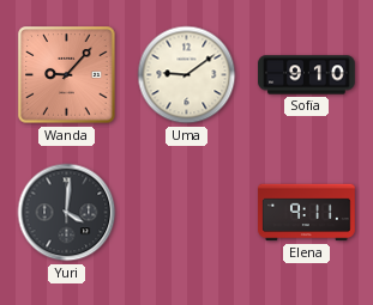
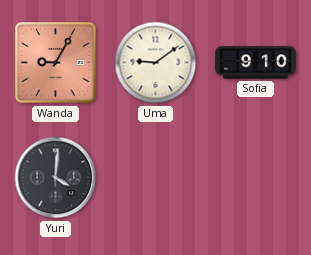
Wanda: 9:07 -> 9:05 (56, 63)
Elena: 9:11 -> none (307, 213)
